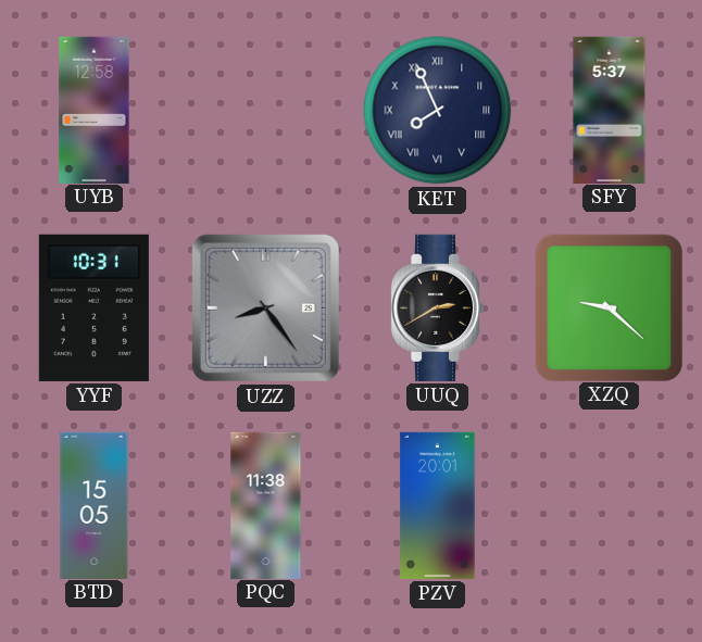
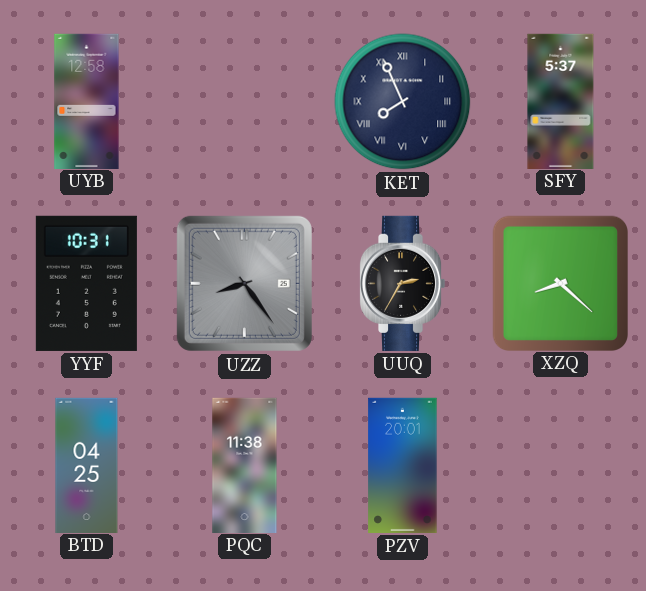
UUQ: 2:40 -> 2:35 (402, 283)
XZQ: 9:22 -> 8:22 (560, 283)
BTD: 15:05 -> 04:25 (87, 465)
